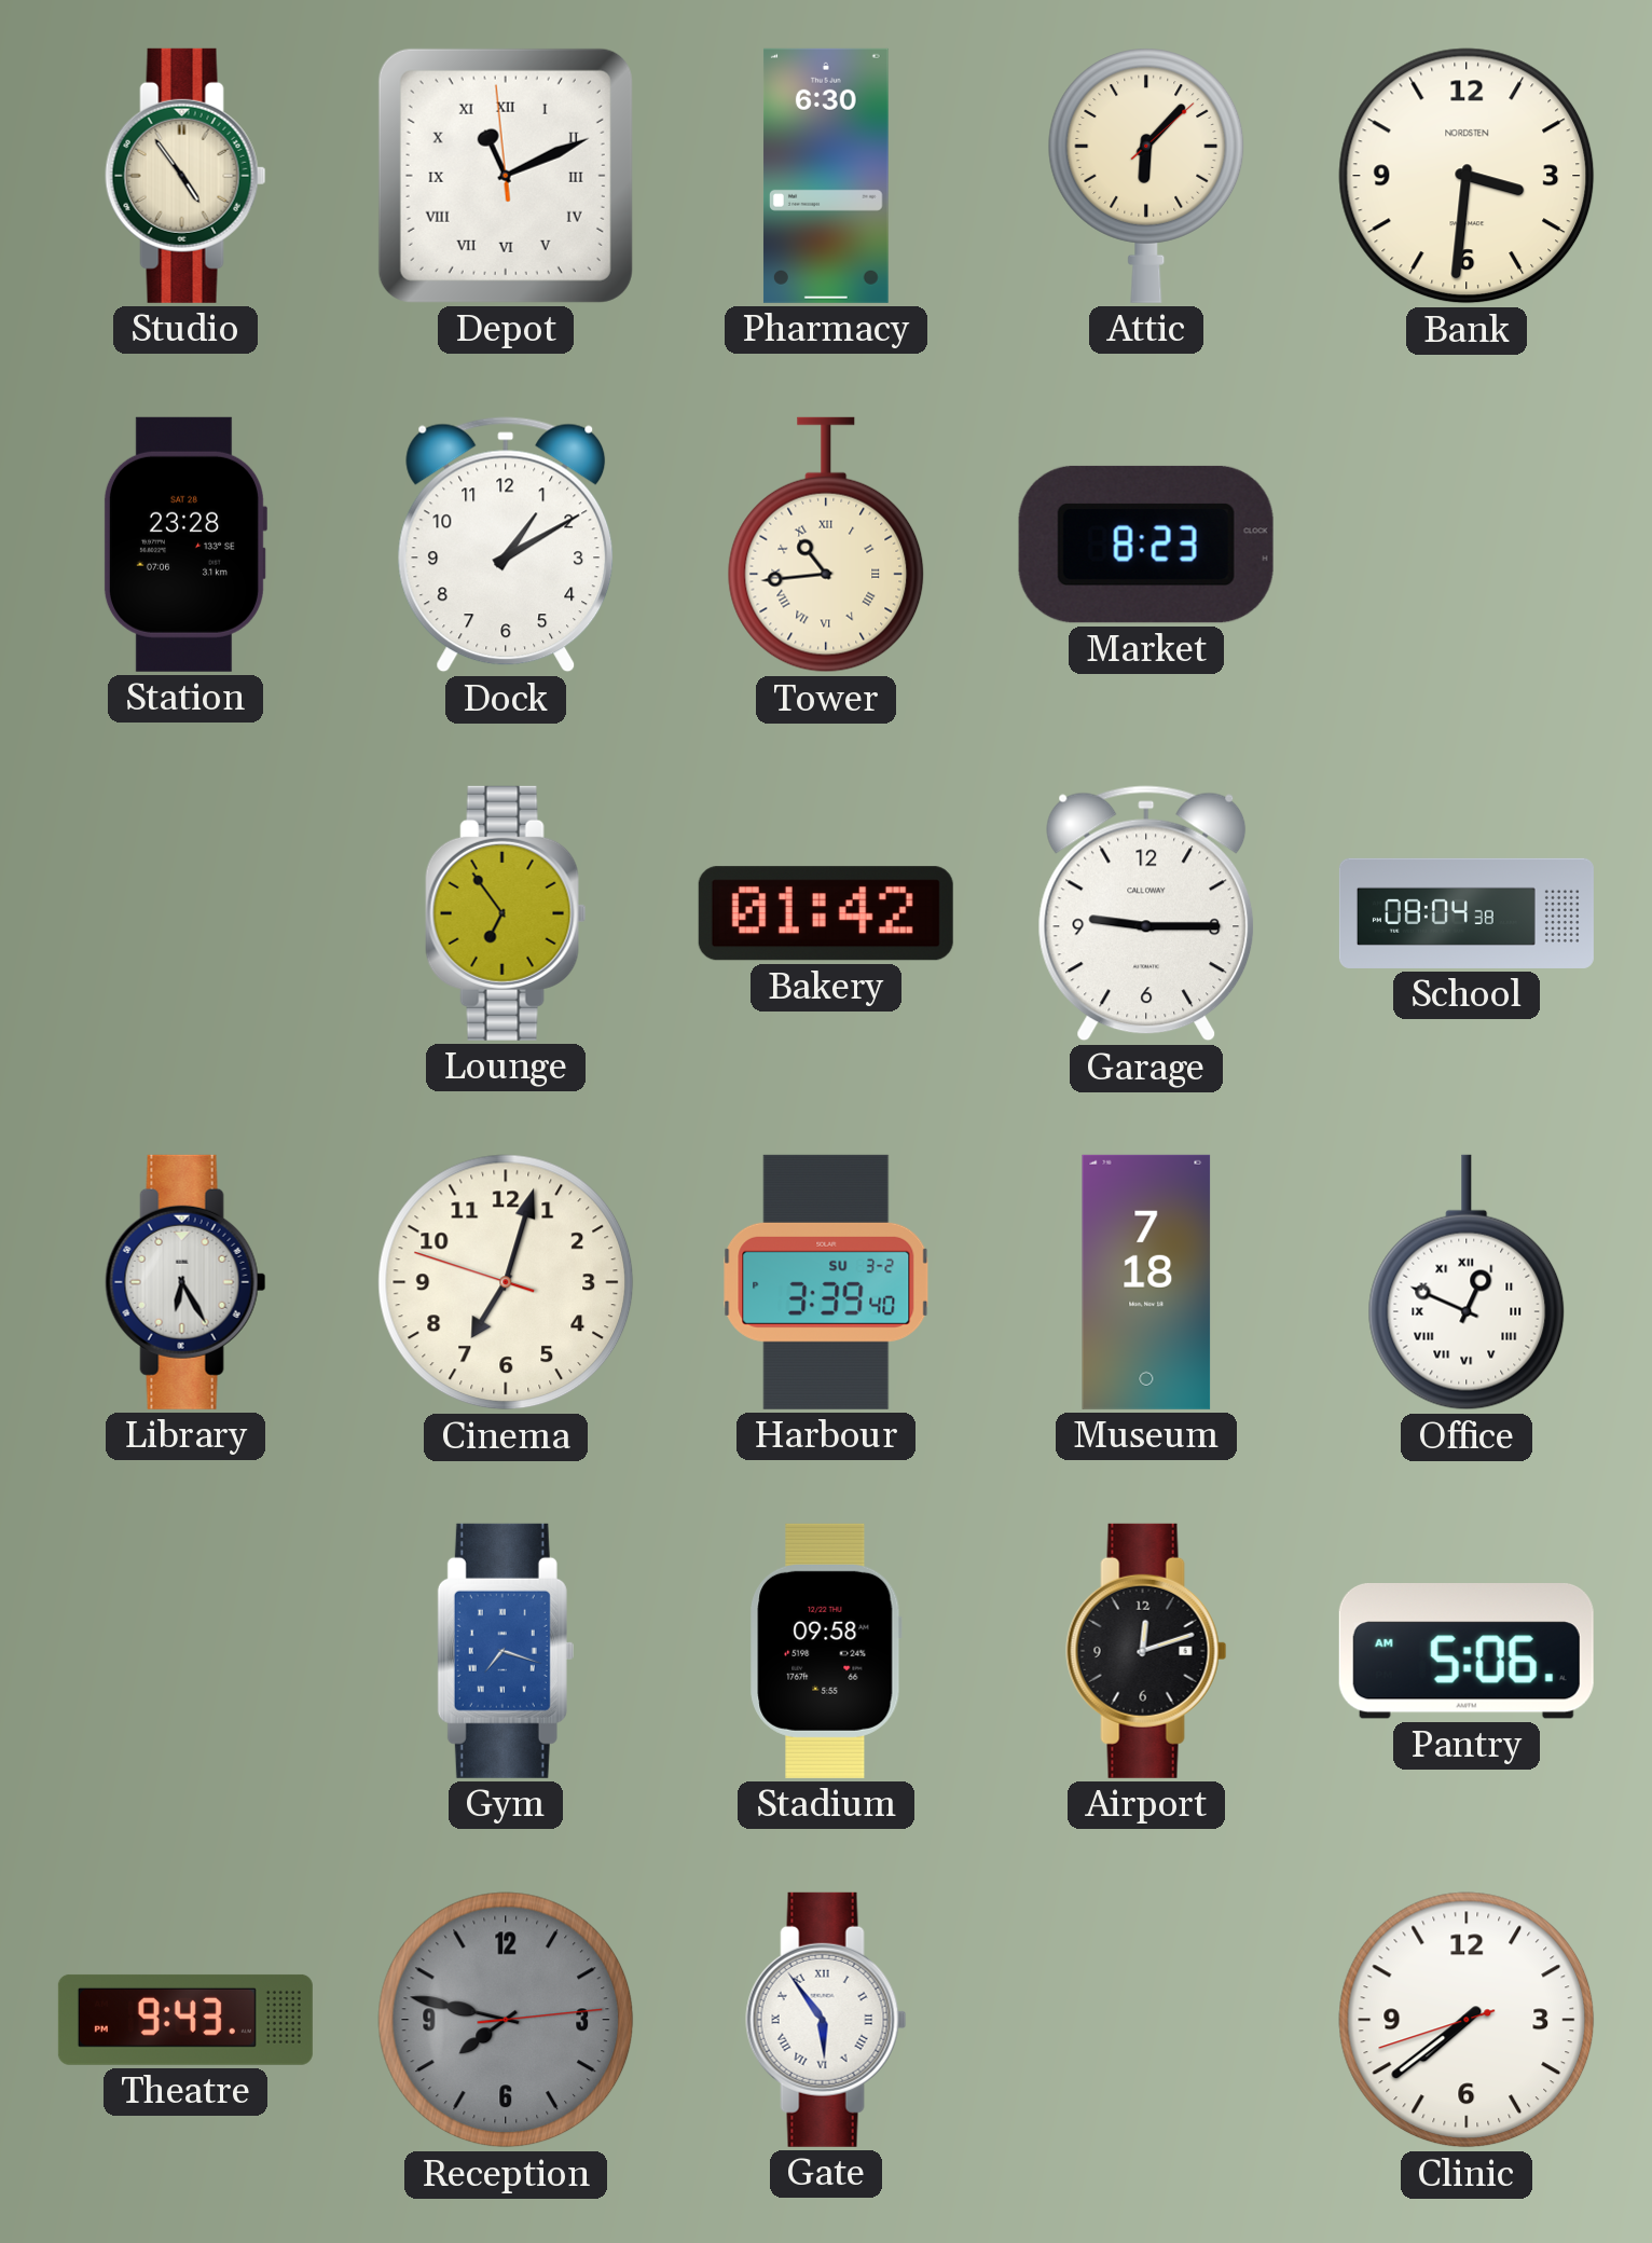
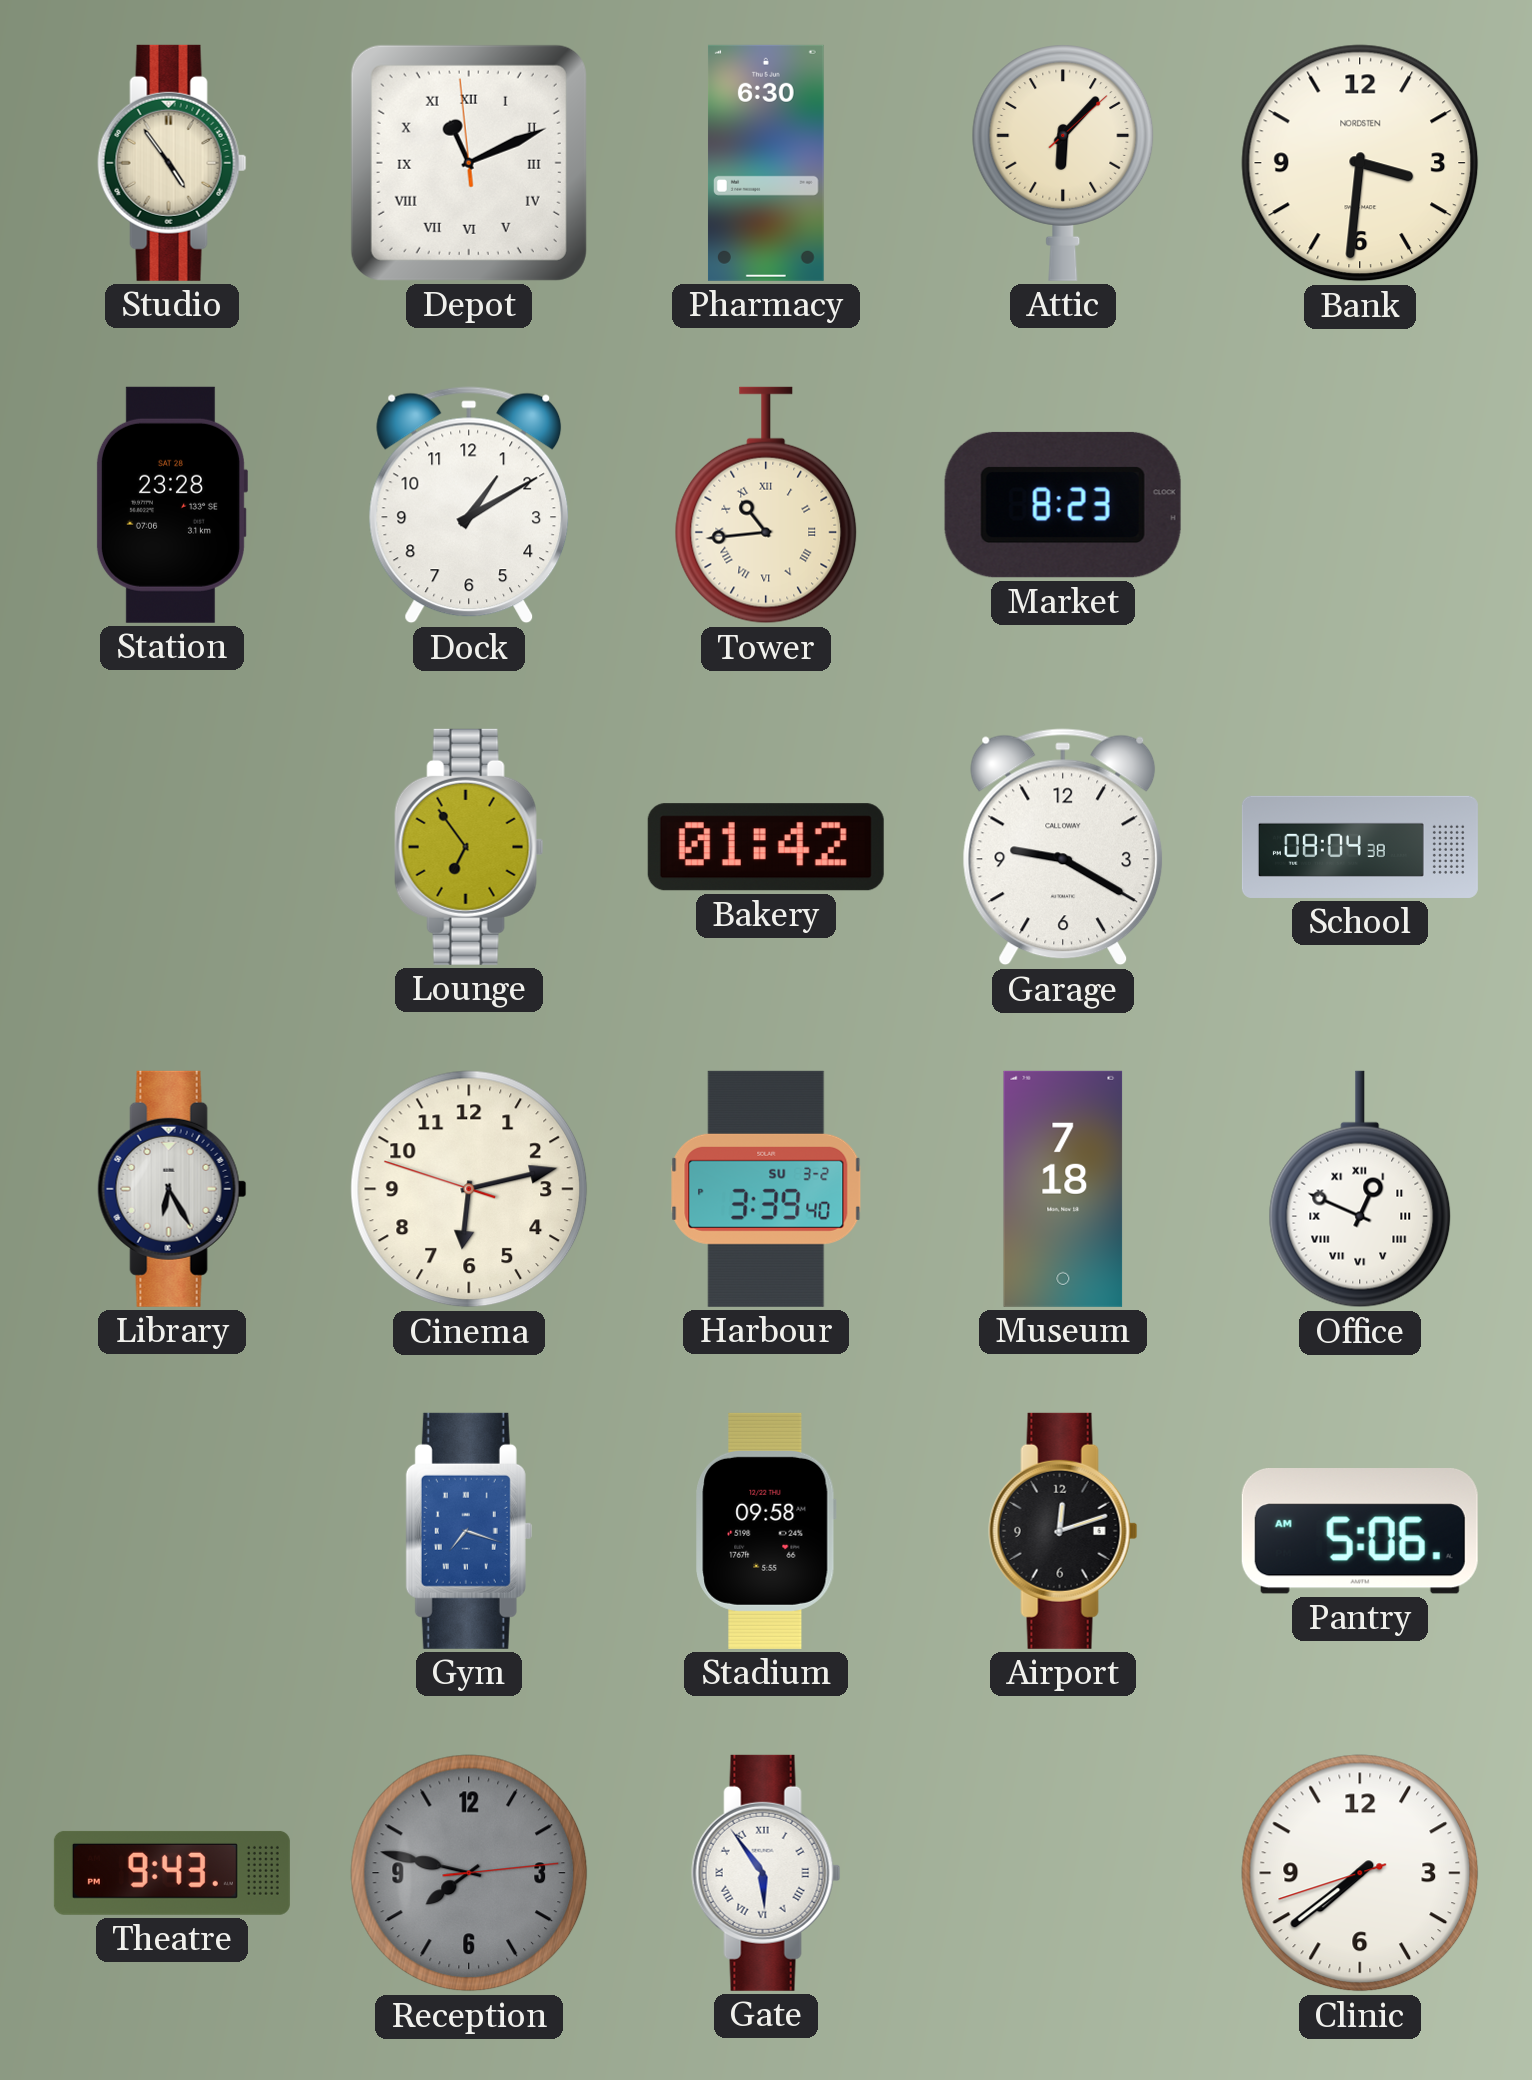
Garage: 9:15 -> 9:20 (1063, 847)
Cinema: 7:02 -> 6:12 (469, 1189)
